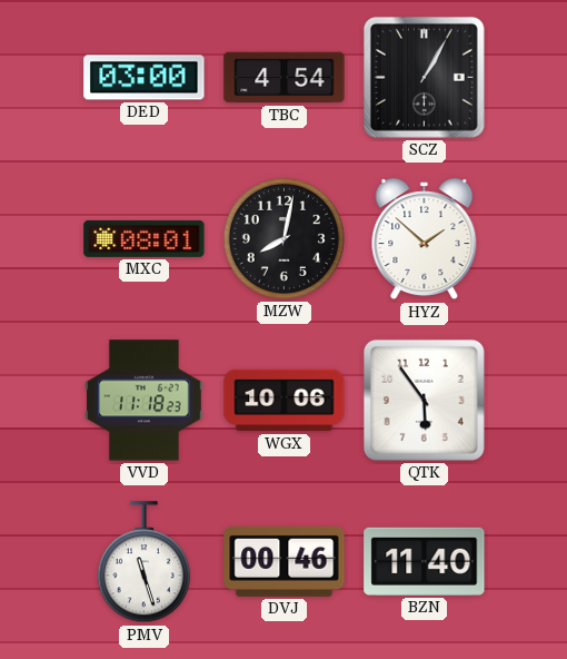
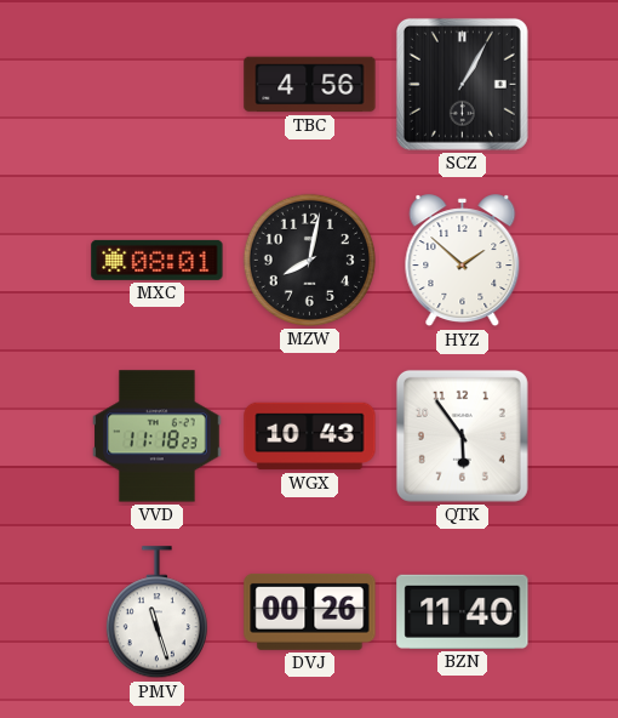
DED: 03:00 -> none (145, 78)
TBC: 4:54 -> 4:56 (310, 85)
WGX: 10:06 -> 10:43 (310, 437)
DVJ: 00:46 -> 00:26 (310, 611)
